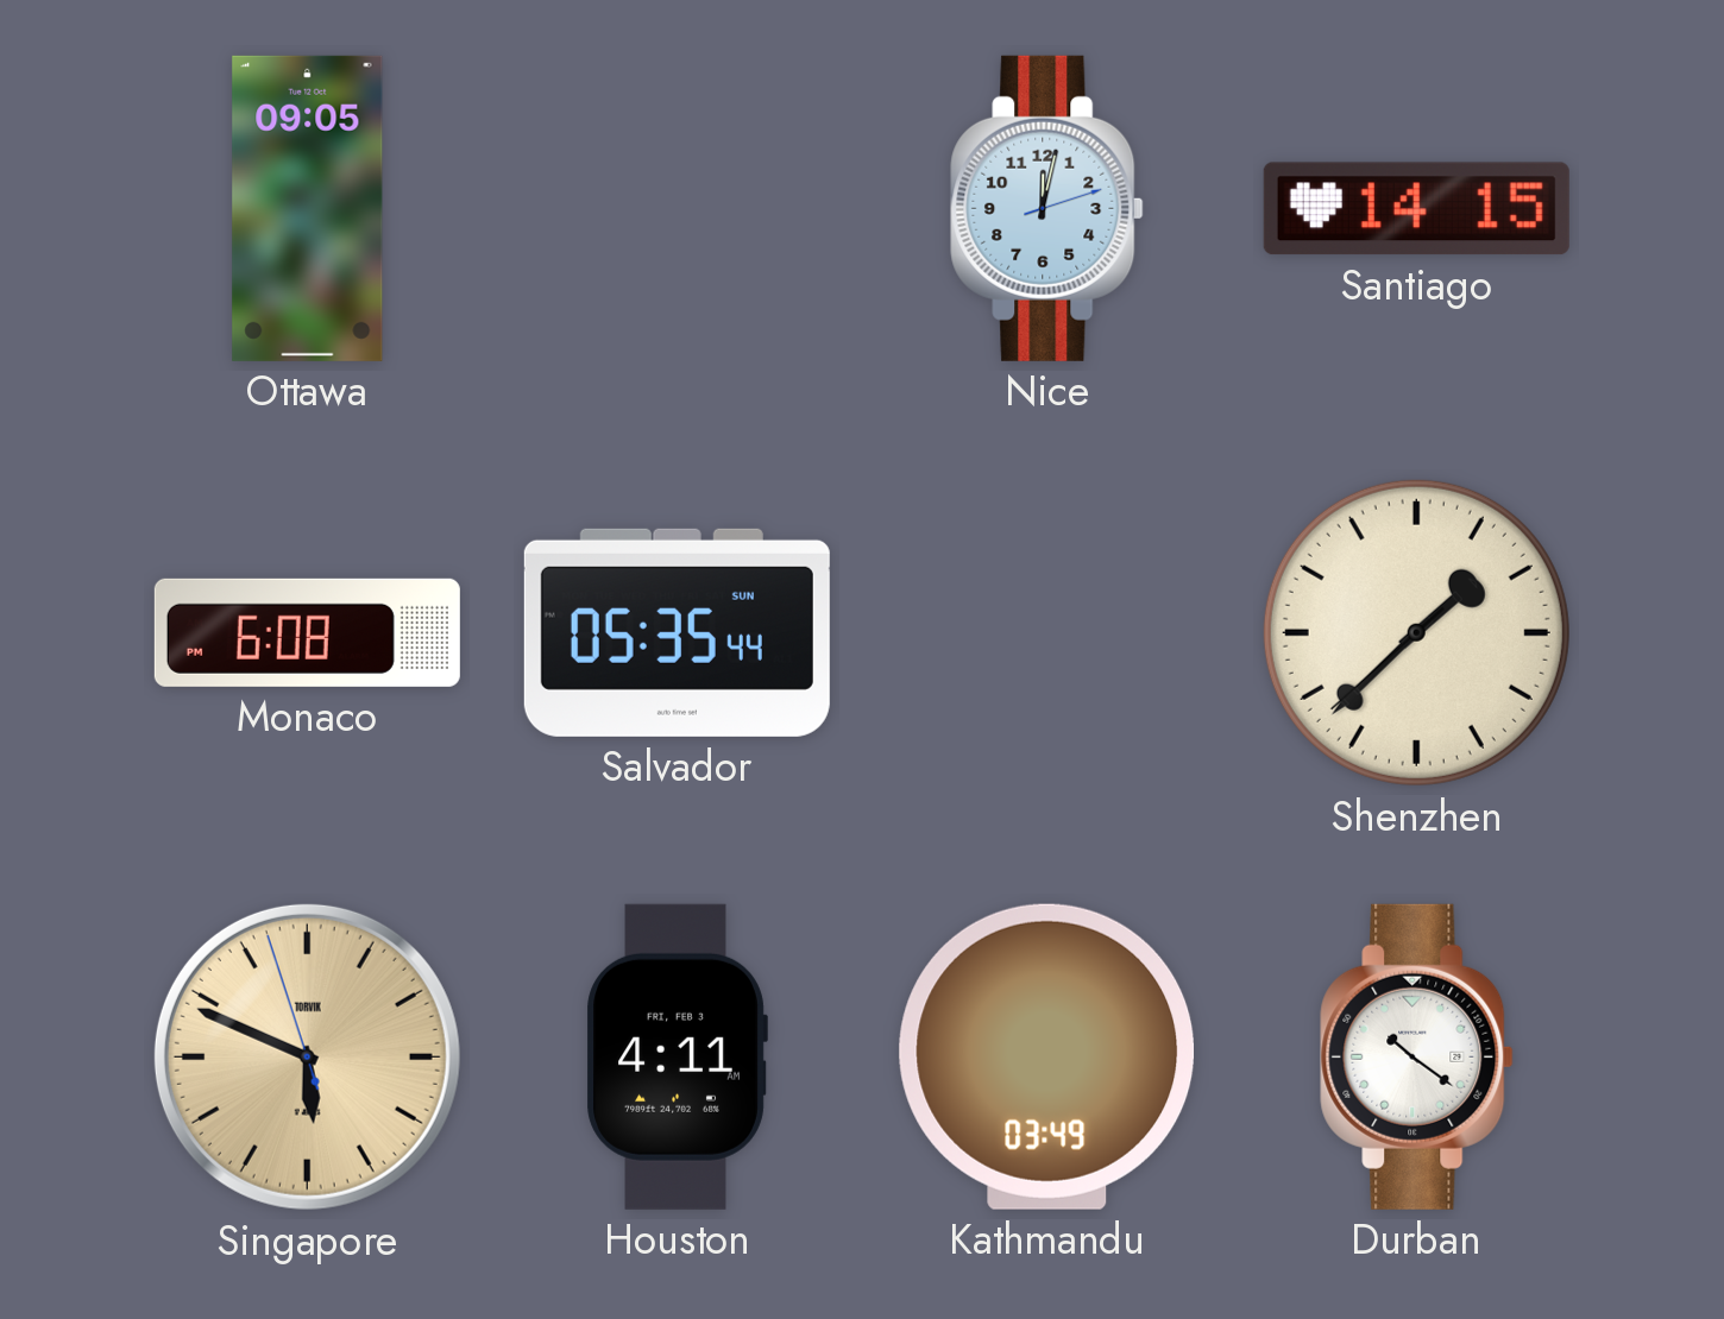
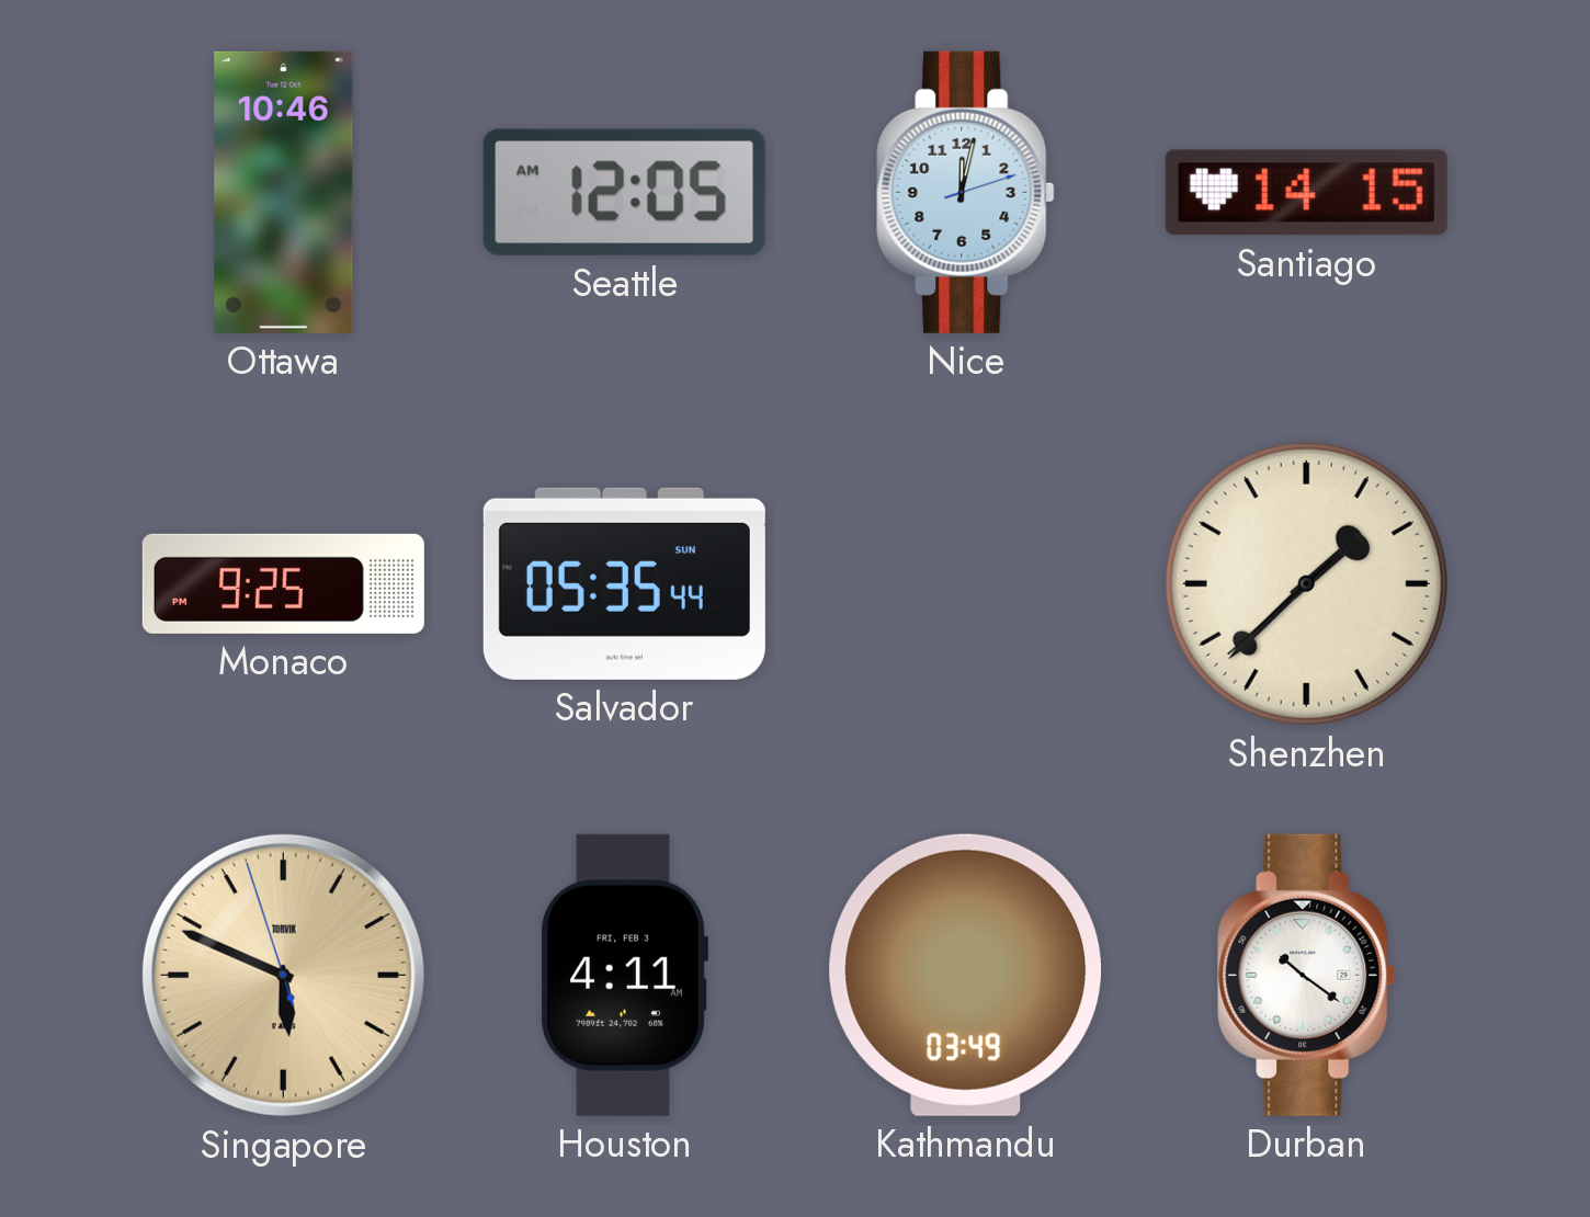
Ottawa: 09:05 -> 10:46 (284, 192)
Seattle: none -> 12:05 (624, 192)
Monaco: 6:08 -> 9:25 (283, 583)
